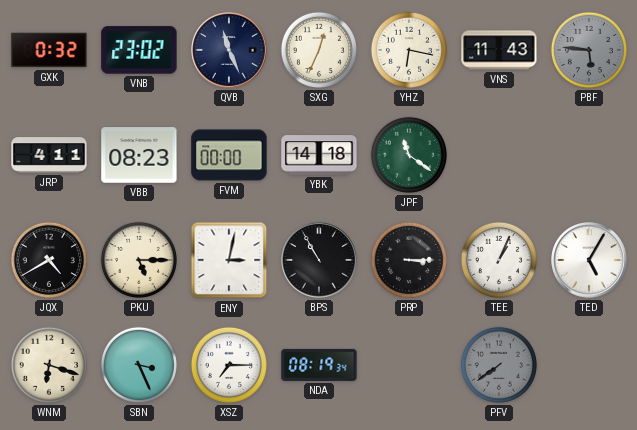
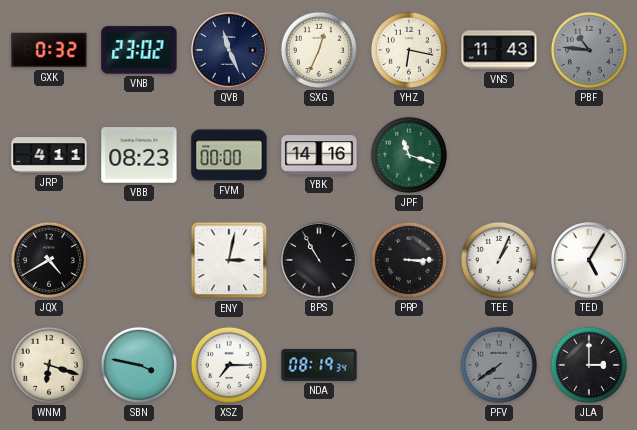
PBF: 5:46 -> 10:46 (589, 50)
YBK: 14:18 -> 14:16 (319, 155)
JPF: 11:21 -> 11:18 (409, 155)
PKU: 5:15 -> none (139, 260)
SBN: 3:26 -> 3:47 (139, 365)
JLA: none -> 3:00 (589, 365)
